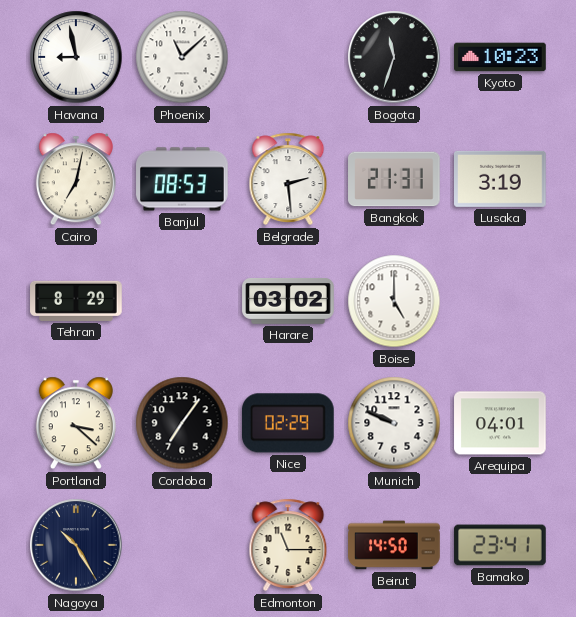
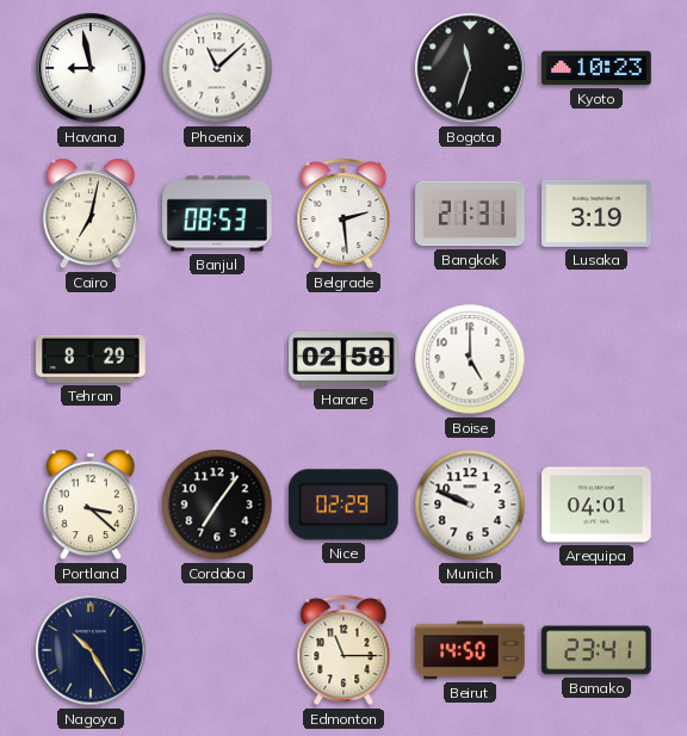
Harare: 03:02 -> 02:58 (343, 360)
